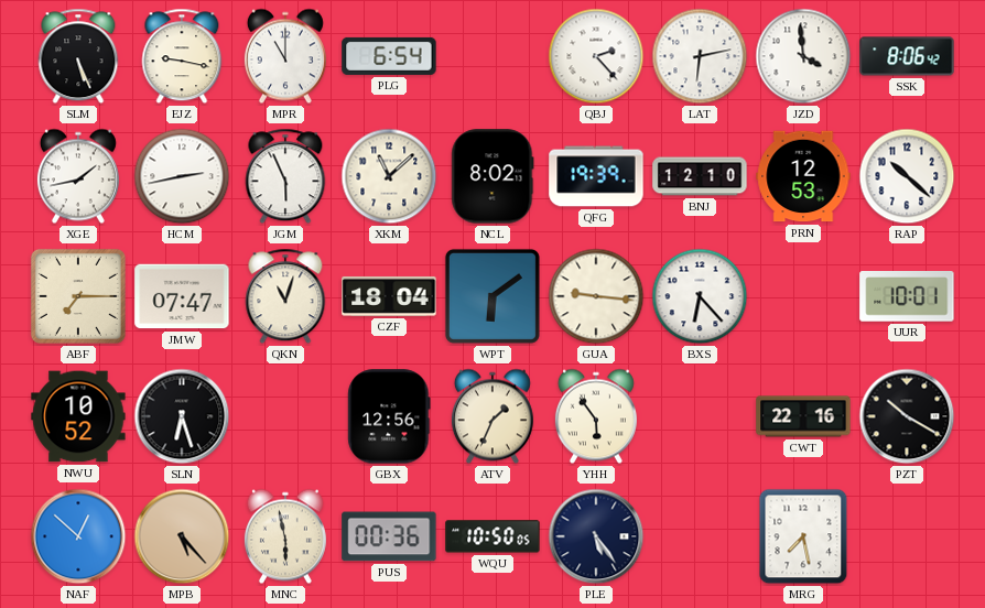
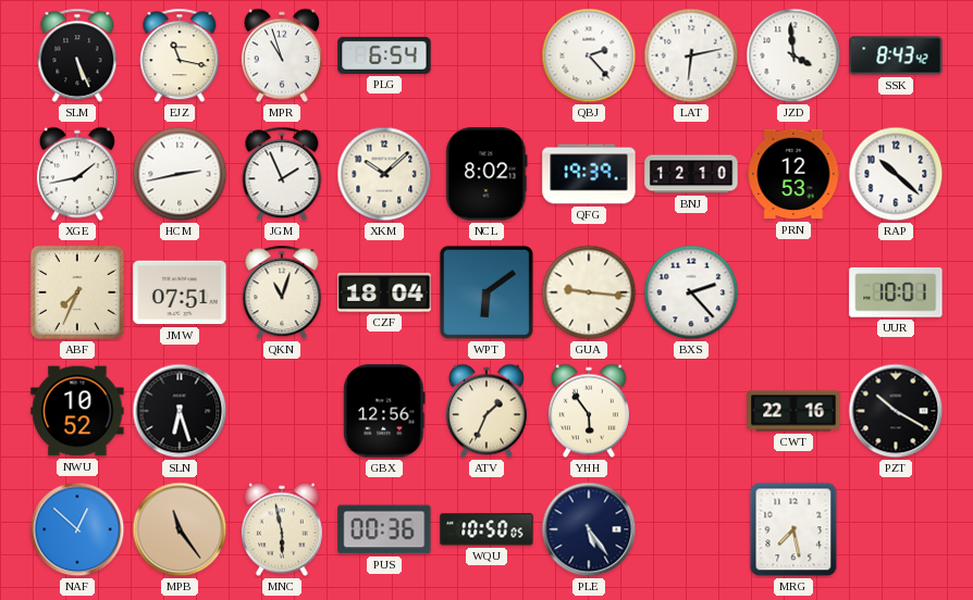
EJZ: 9:17 -> 11:17 (180, 55)
MPR: 11:00 -> 10:57 (282, 55)
SSK: 8:06 -> 8:43 (896, 55)
JGM: 5:56 -> 1:56 (282, 174)
XKM: 11:08 -> 10:08 (384, 174)
ABF: 7:15 -> 7:34 (77, 292)
JMW: 07:47 -> 07:51 (180, 292)
BXS: 6:23 -> 2:23 (691, 292)
MPB: 5:23 -> 11:24 (180, 529)
